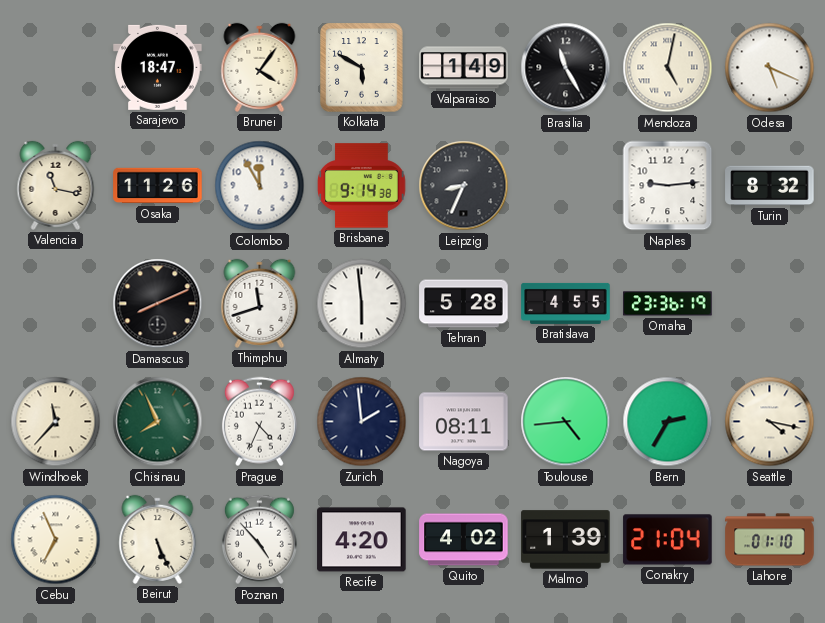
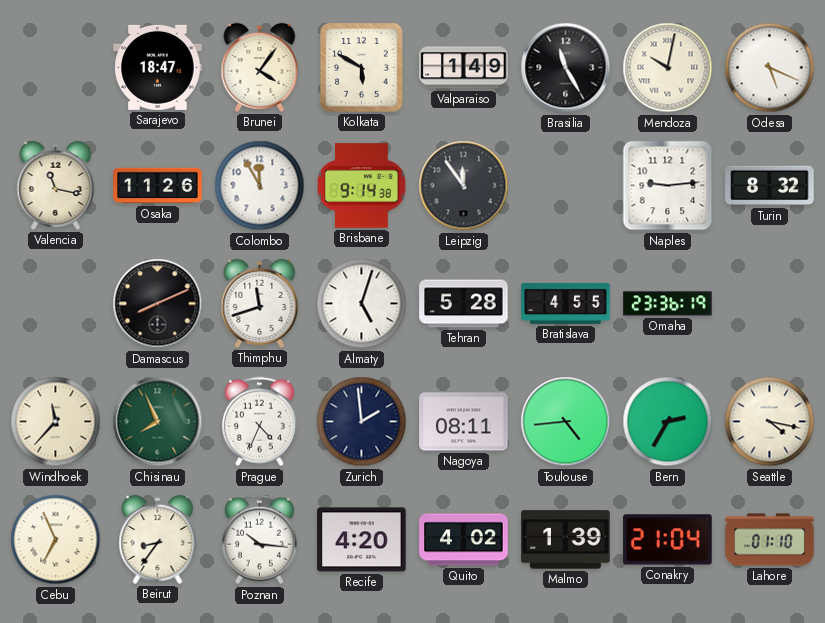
Mendoza: 5:02 -> 10:02 (668, 68)
Leipzig: 8:34 -> 11:54 (464, 186)
Almaty: 5:59 -> 5:03 (362, 304)
Beirut: 5:26 -> 8:36 (158, 539)
Poznan: 4:53 -> 10:16 (259, 540)
